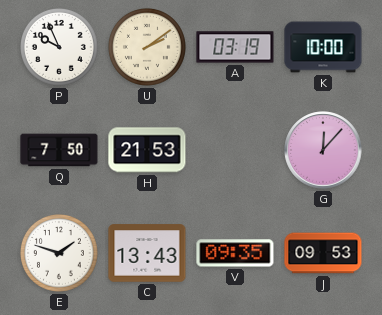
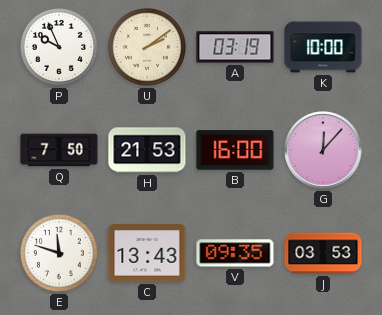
B: none -> 16:00 (235, 150)
E: 1:48 -> 11:48 (59, 253)
J: 09:53 -> 03:53 (323, 253)
